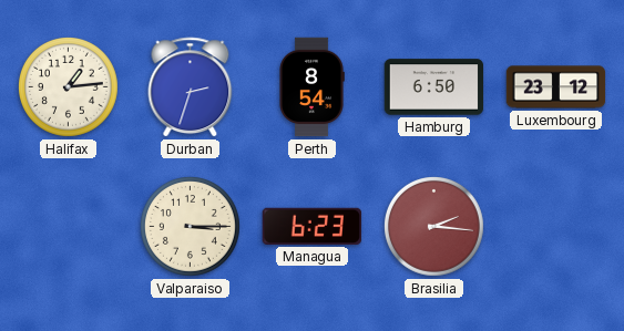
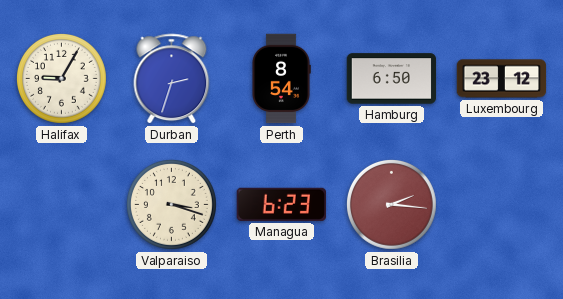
Halifax: 1:14 -> 9:05 (62, 79)
Valparaiso: 3:15 -> 3:18 (172, 205)
